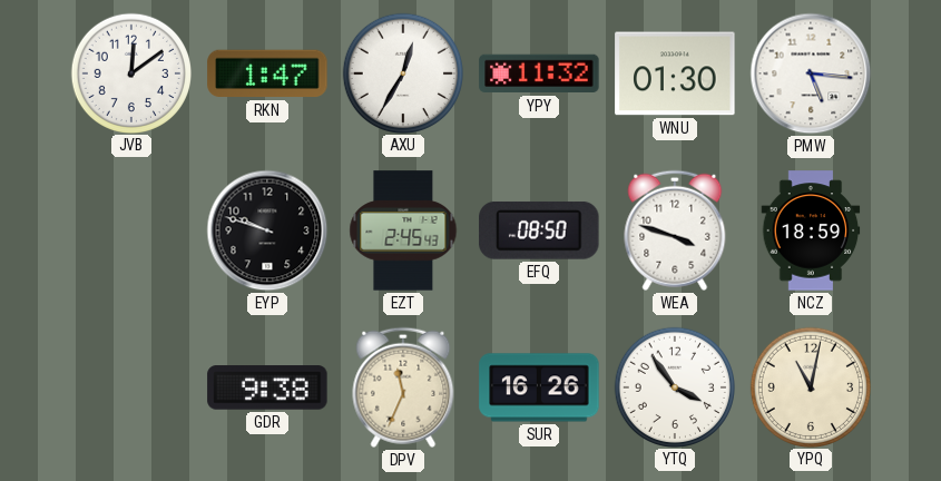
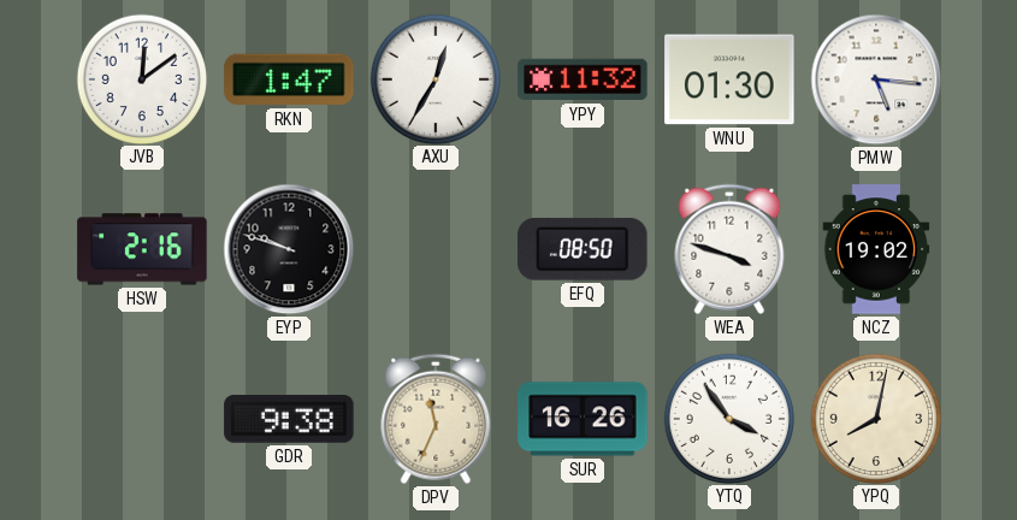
HSW: none -> 2:16 (142, 249)
EZT: 2:45 -> none (403, 230)
NCZ: 18:59 -> 19:02 (876, 249)
YPQ: 11:02 -> 8:02 (875, 418)
